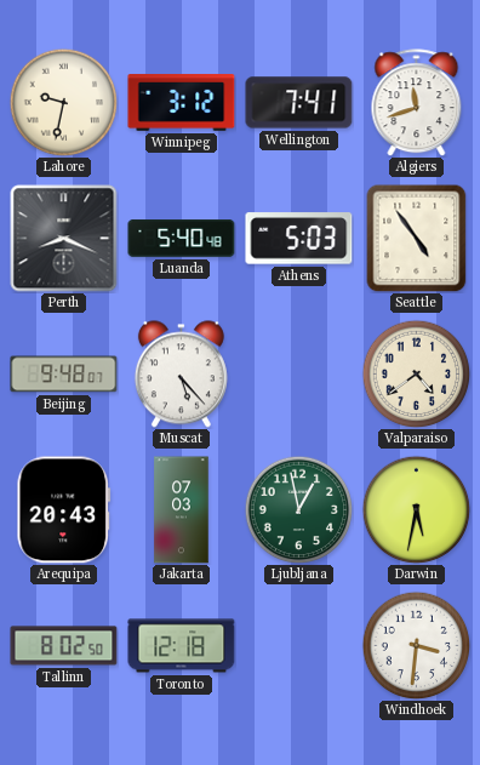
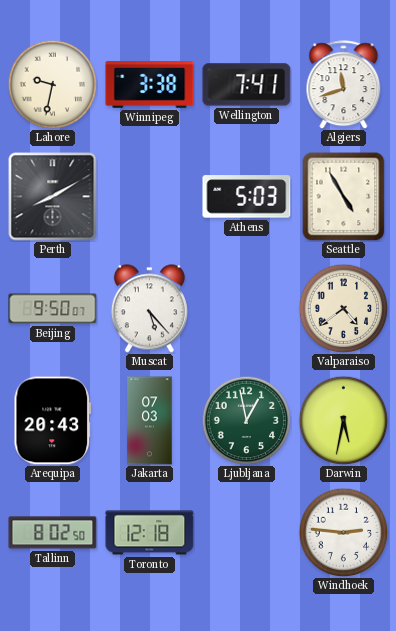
Winnipeg: 3:12 -> 3:38 (150, 85)
Perth: 8:19 -> 8:10 (53, 197)
Luanda: 5:40 -> none (182, 239)
Seattle: 4:54 -> 4:55 (344, 196)
Beijing: 9:48 -> 9:50 (53, 309)
Windhoek: 3:31 -> 2:46 (343, 532)
